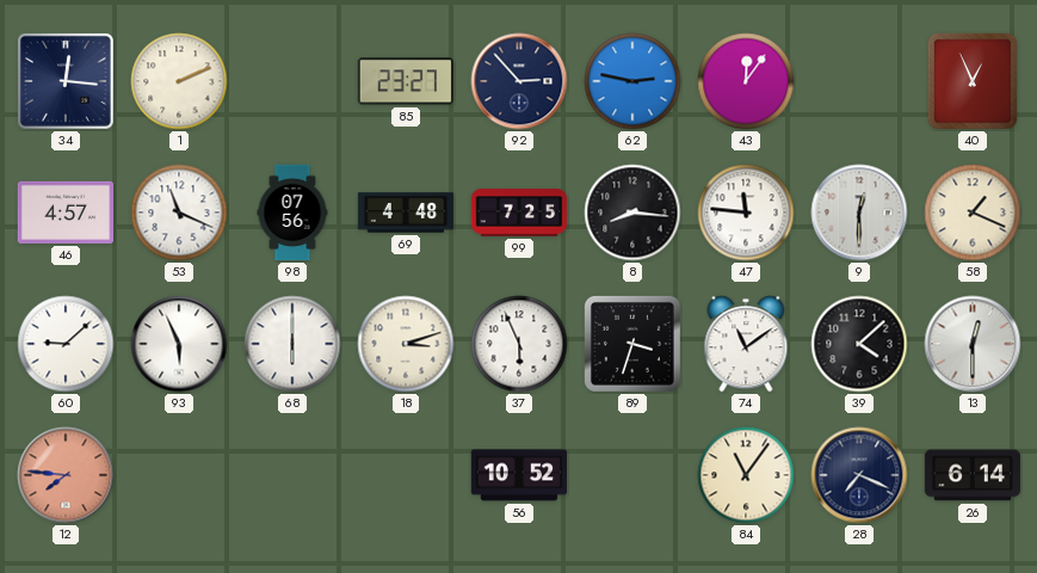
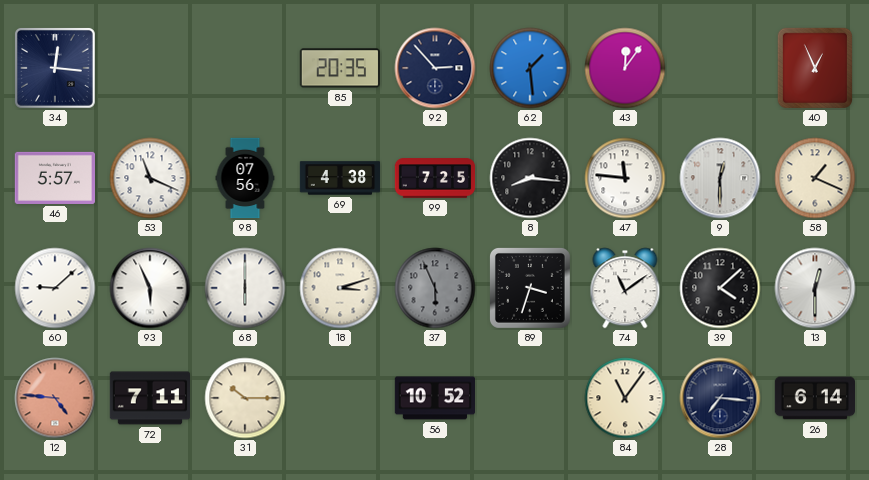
1: 2:11 -> none (179, 81)
85: 23:27 -> 20:35 (340, 68)
62: 2:47 -> 1:29 (530, 68)
46: 4:57 -> 5:57 (54, 178)
69: 4:48 -> 4:38 (340, 178)
37 dial: white -> grey (435, 288)
12: 7:46 -> 4:46 (55, 398)
72: none -> 7:11 (149, 398)
31: none -> 10:15 (245, 398)
28: 7:19 -> 7:16 (720, 398)
